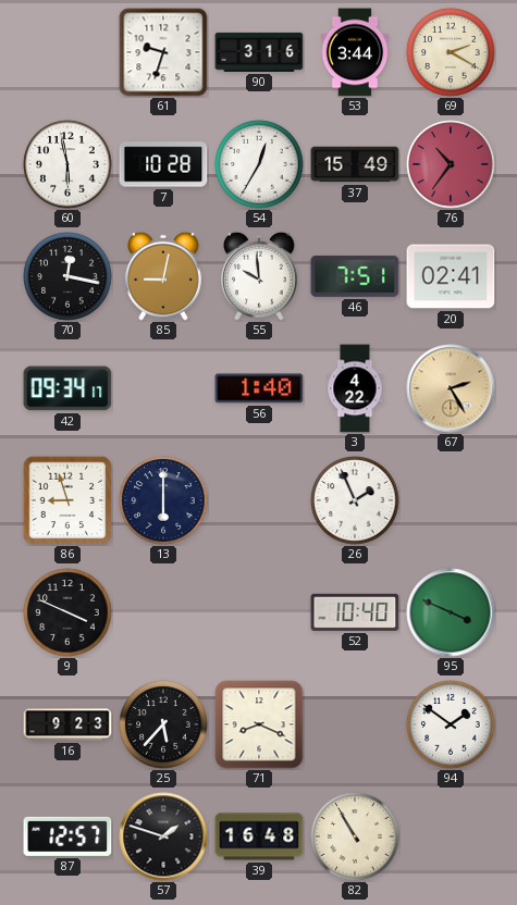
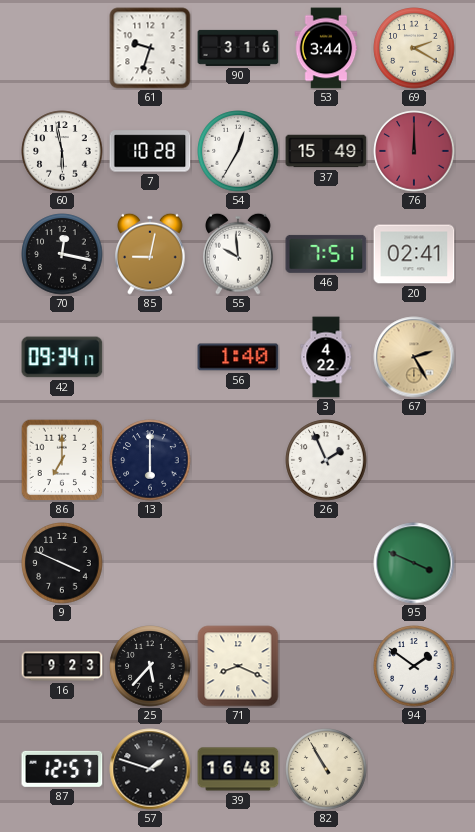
76: 10:36 -> 12:00 (414, 151)
86: 8:57 -> 7:00 (62, 460)
52: 10:40 -> none (355, 612)
